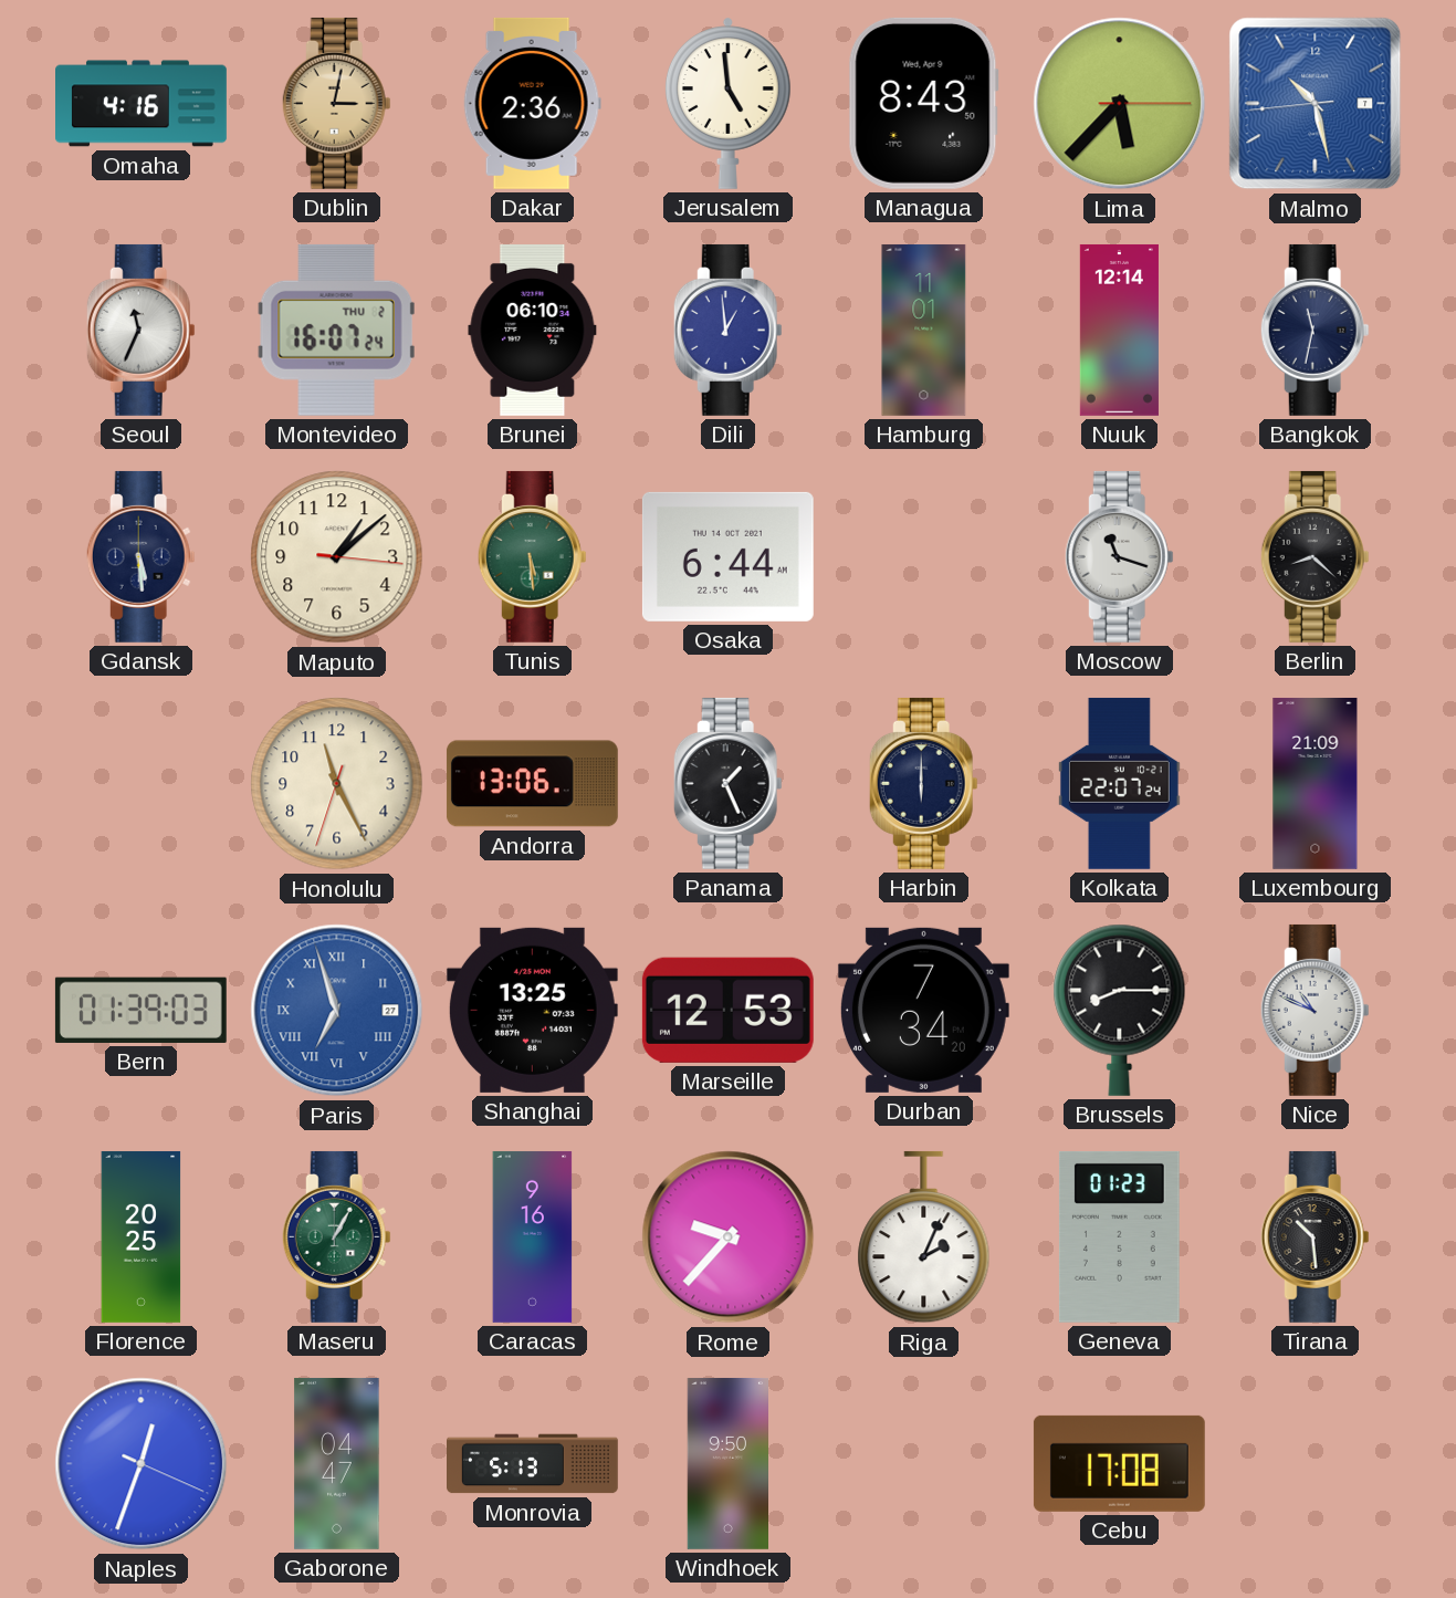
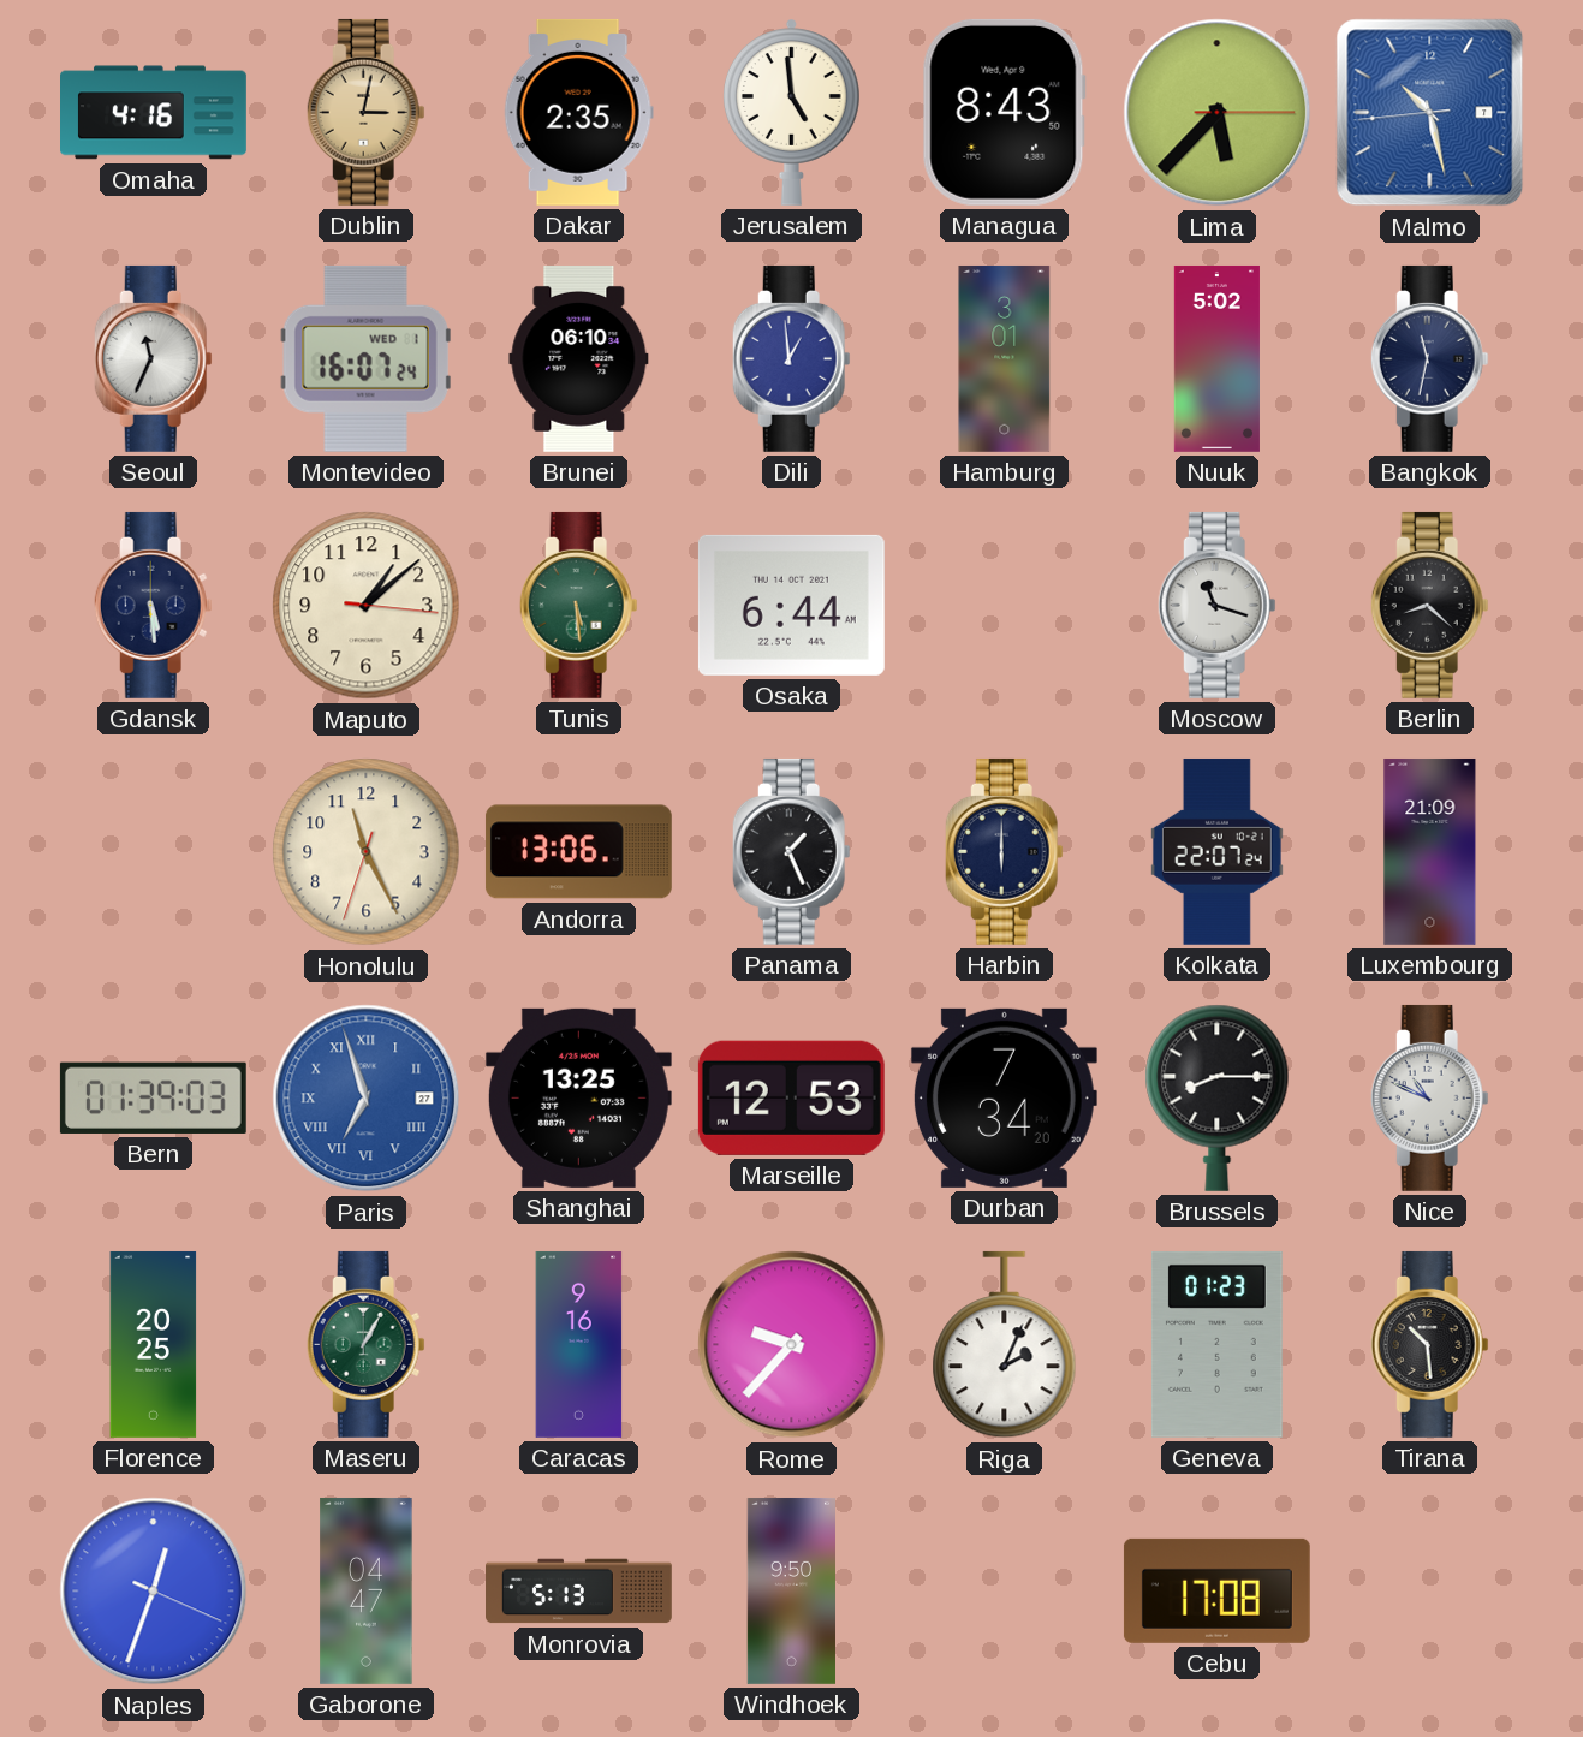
Dakar: 2:36 -> 2:35 (578, 112)
Montevideo date: THU 2 -> WED 1 (365, 358)
Hamburg: 11:01 -> 3:01 (1005, 358)
Nuuk: 12:14 -> 5:02 (1216, 359)
